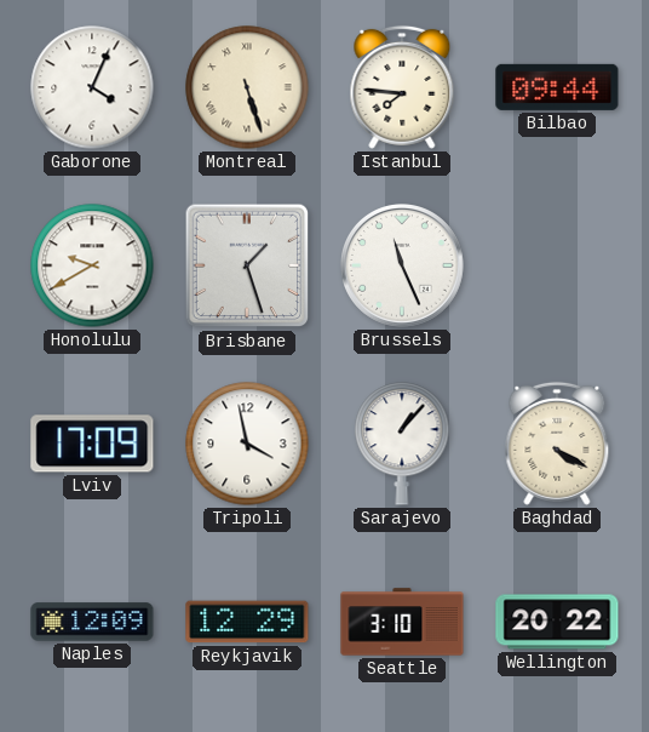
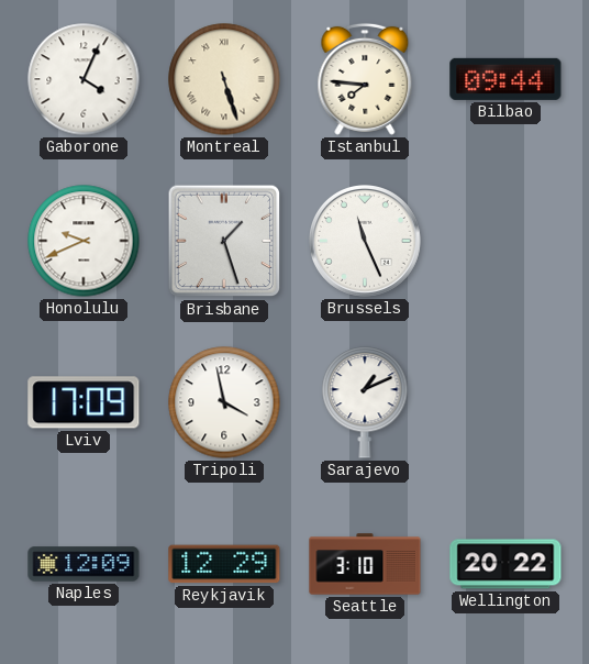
Honolulu: 9:40 -> 9:41 (84, 241)
Sarajevo: 1:07 -> 1:11 (365, 402)
Baghdad: 4:20 -> none (557, 444)
